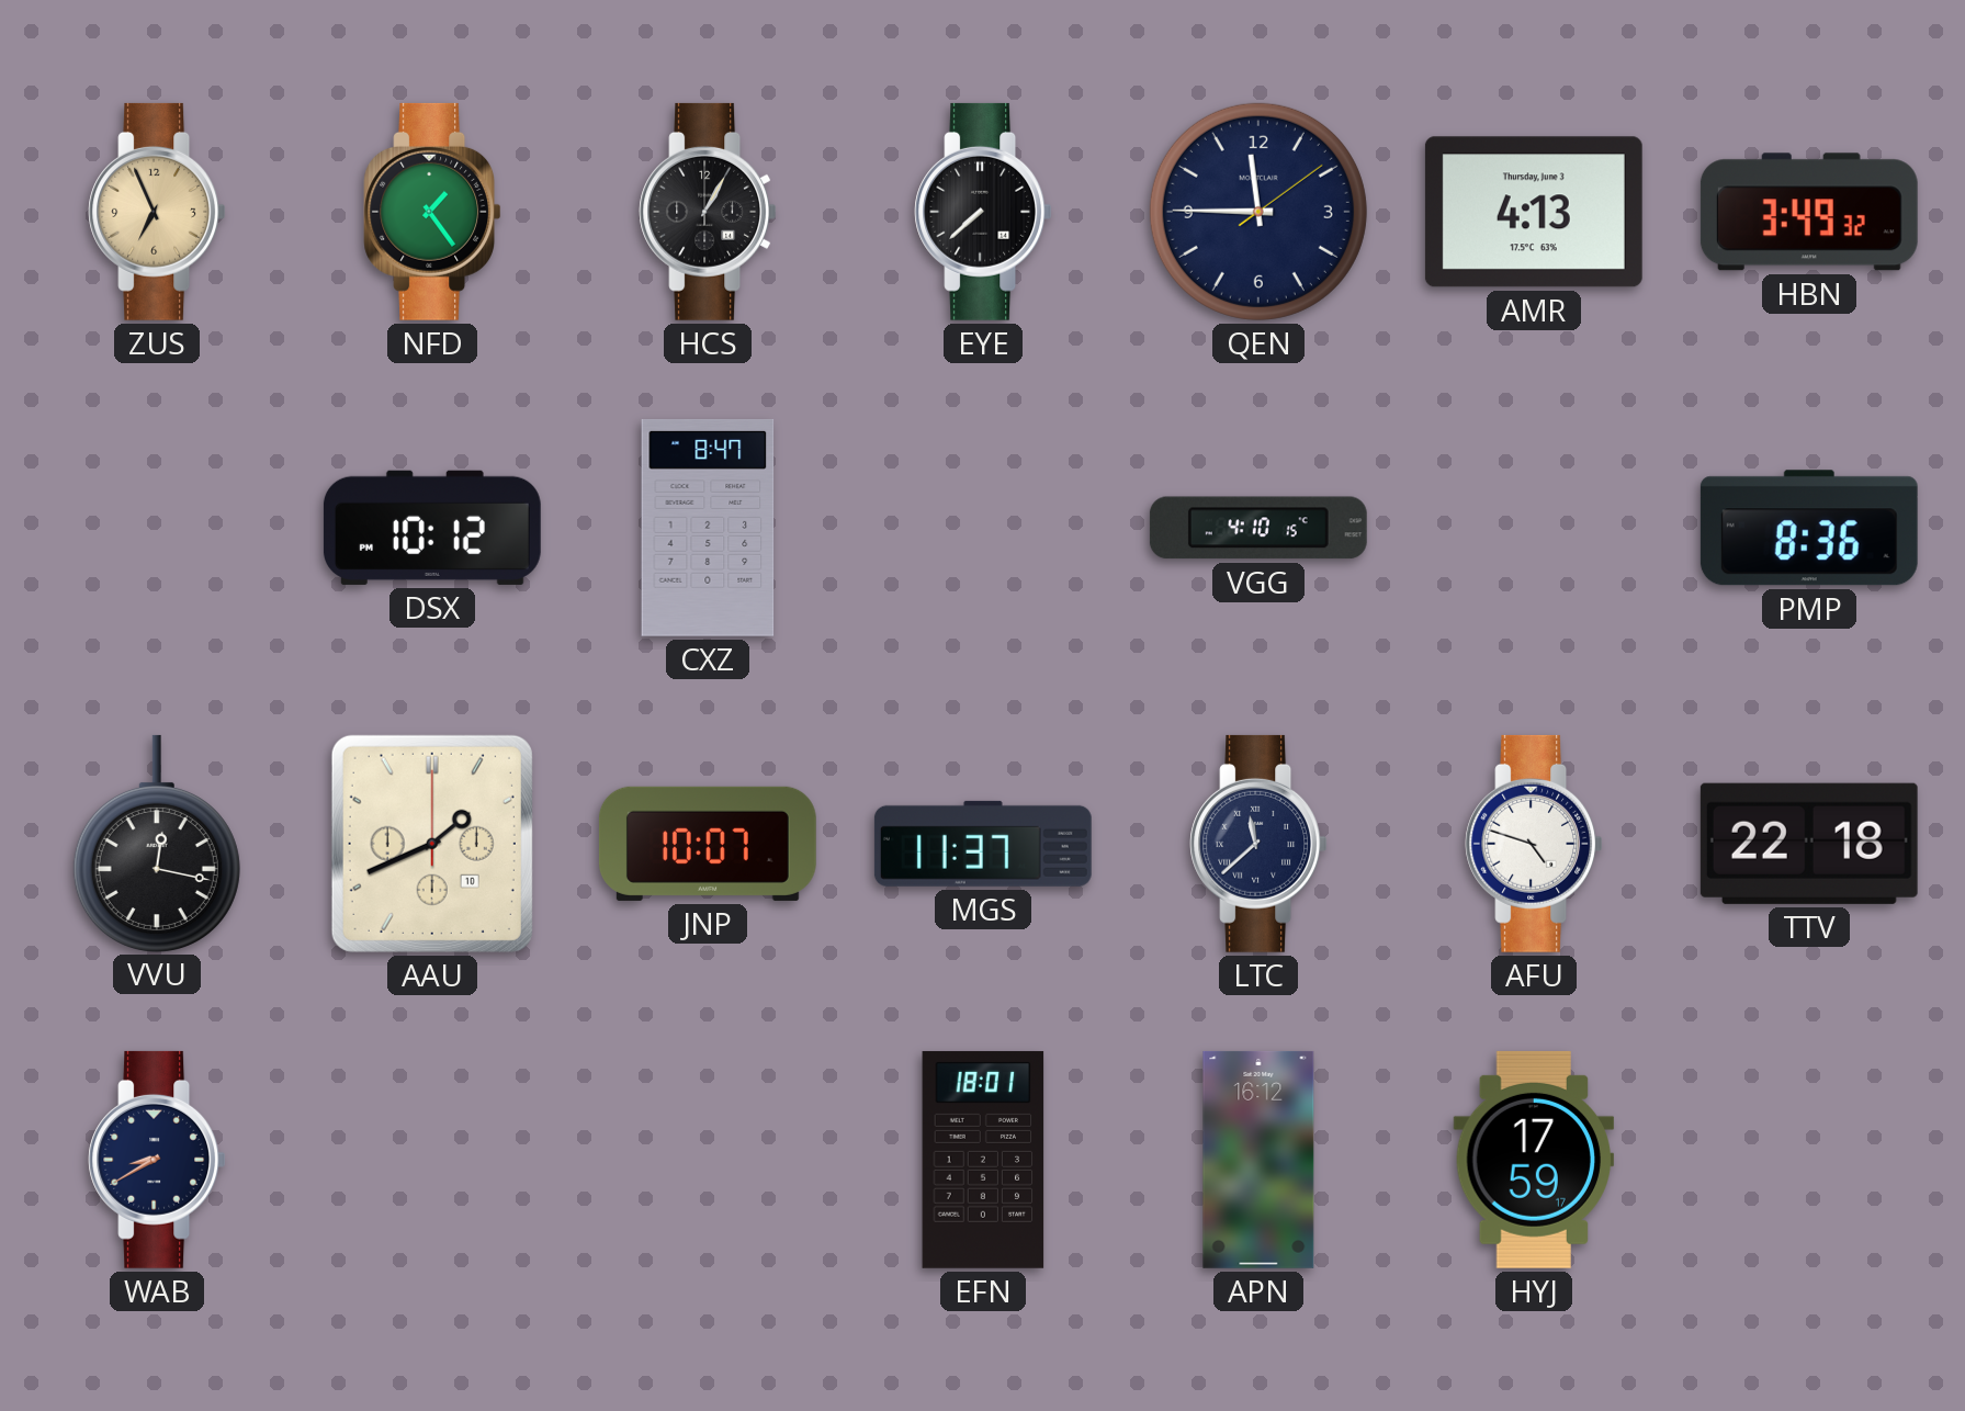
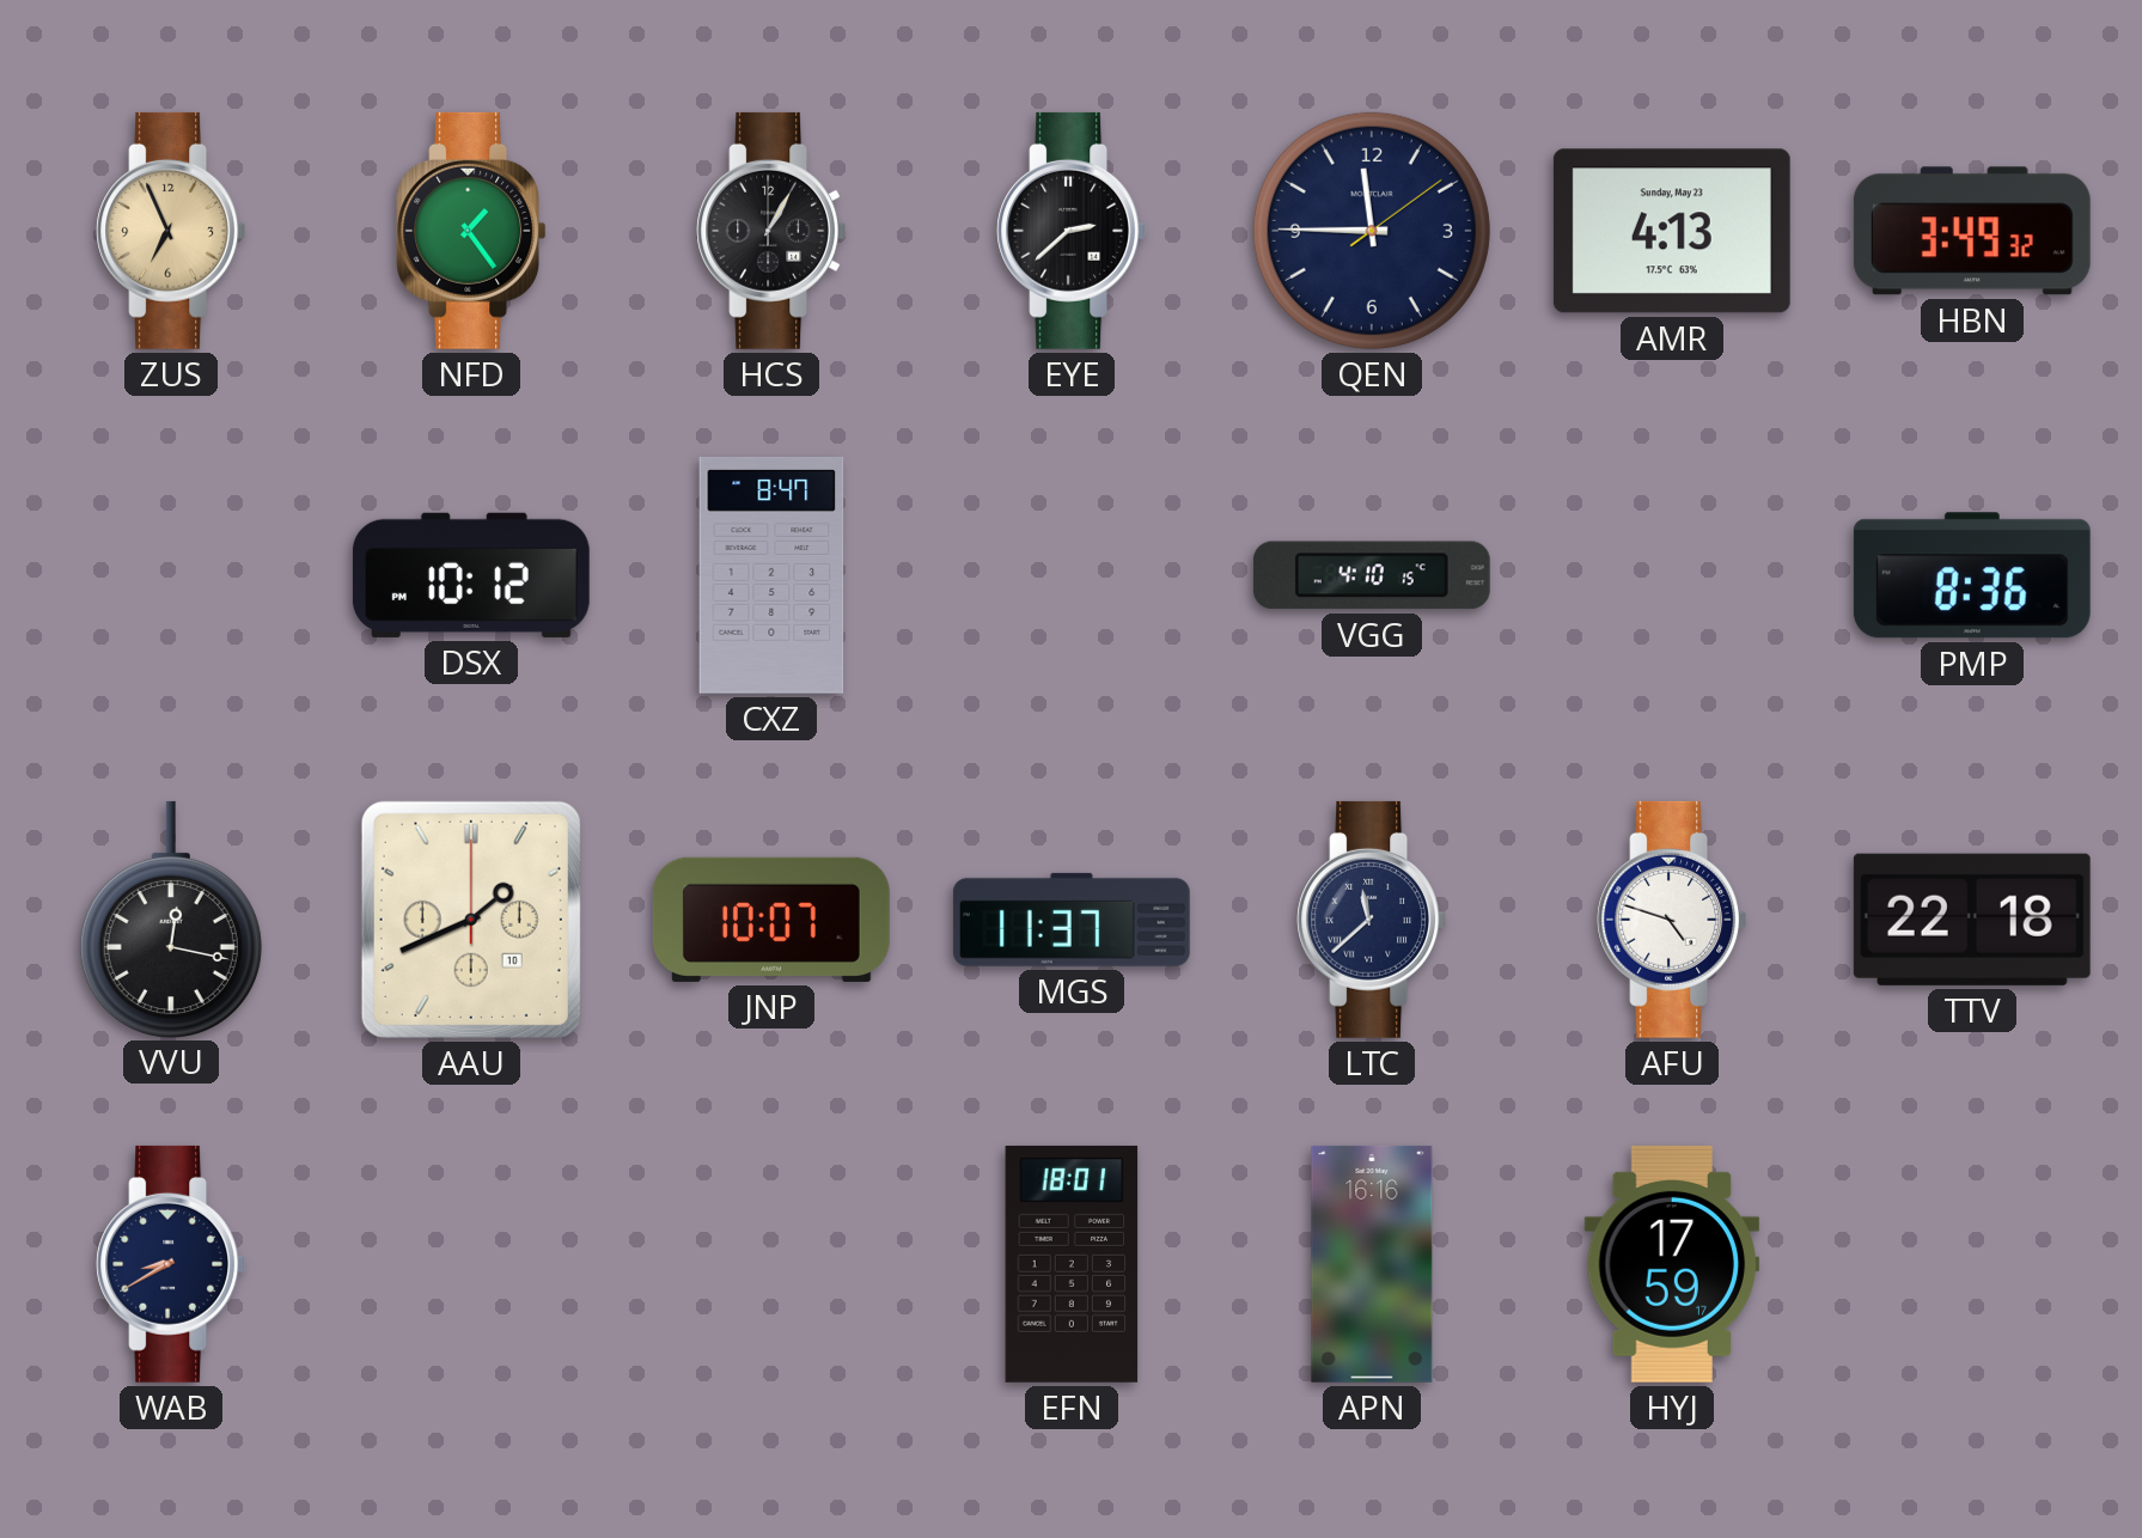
EYE: 7:38 -> 2:38 (1072, 231)
AMR date: Thursday, June 3 -> Sunday, May 23 (1672, 231)
APN: 16:12 -> 16:16 (1372, 1264)
